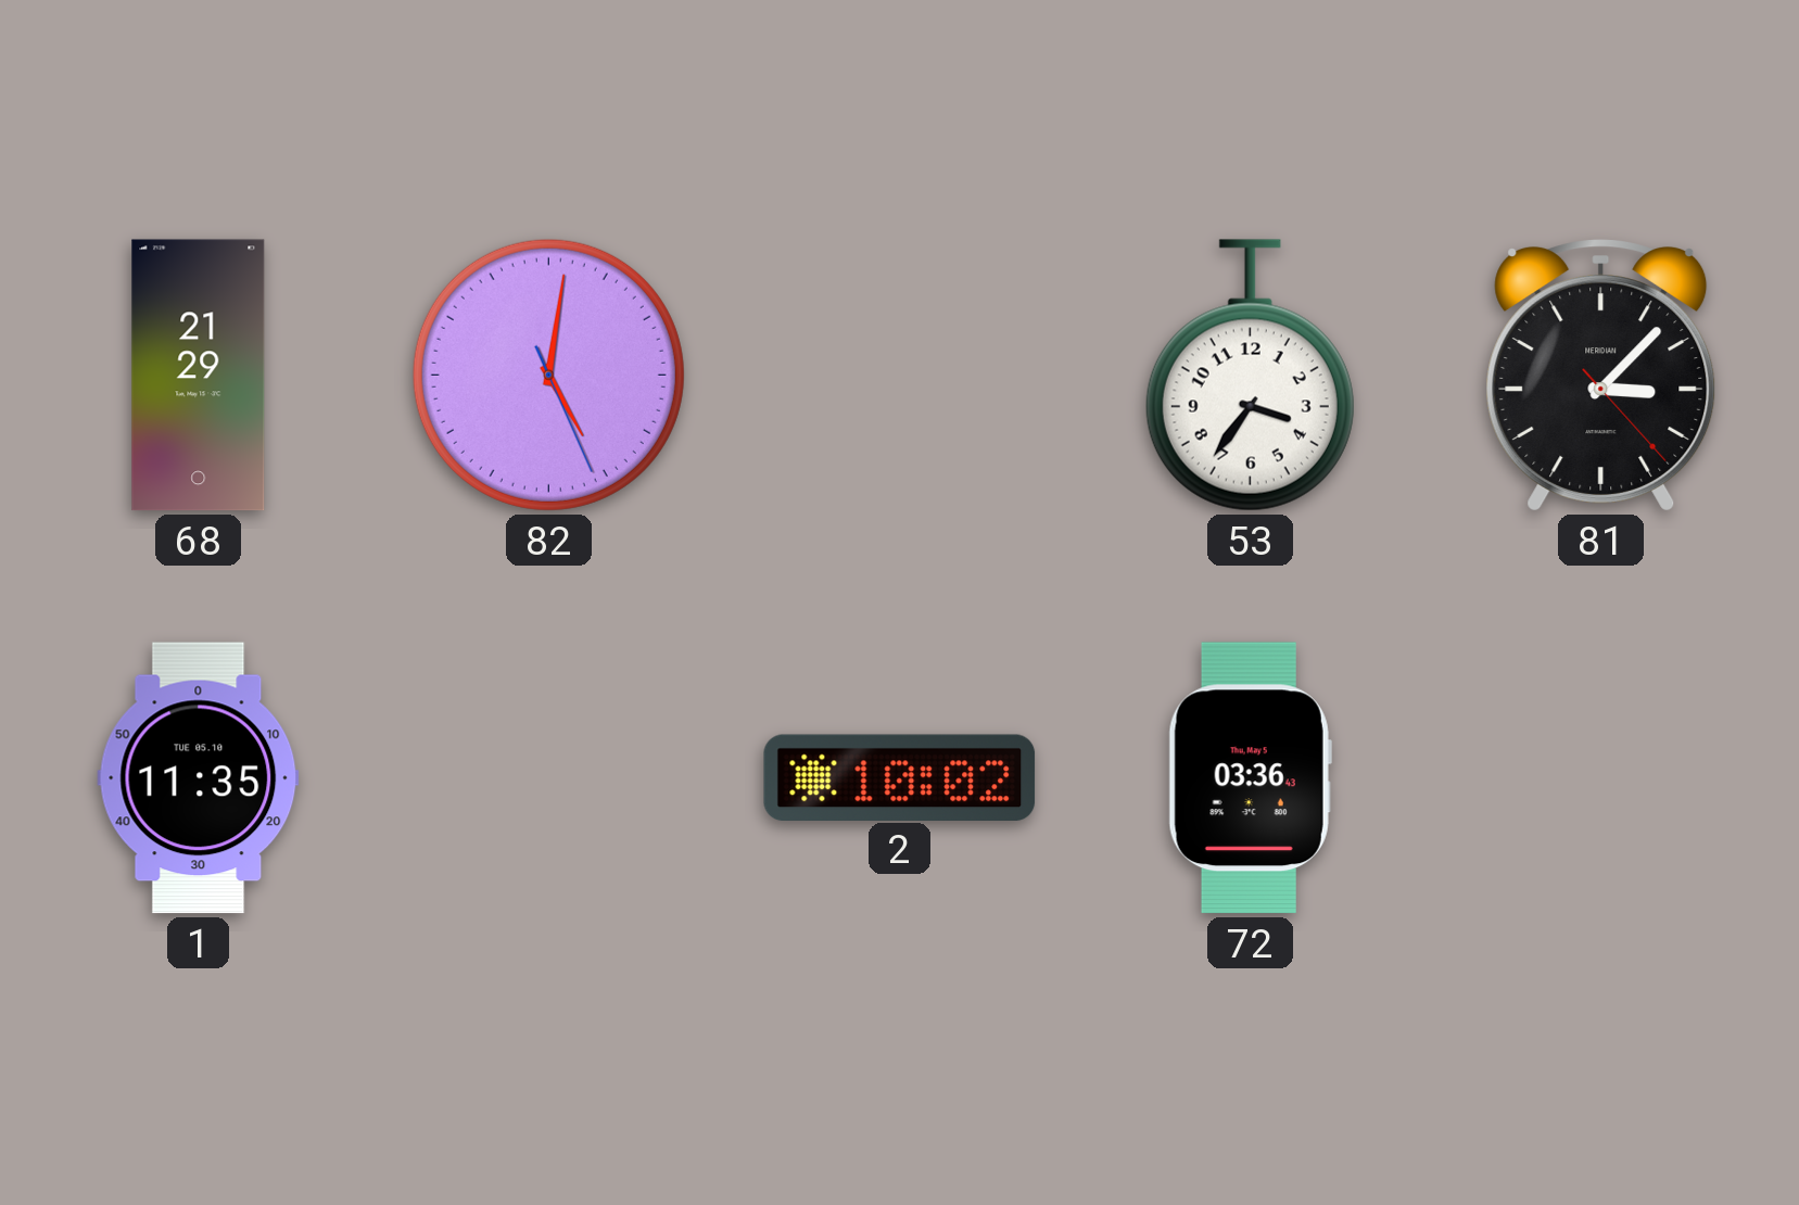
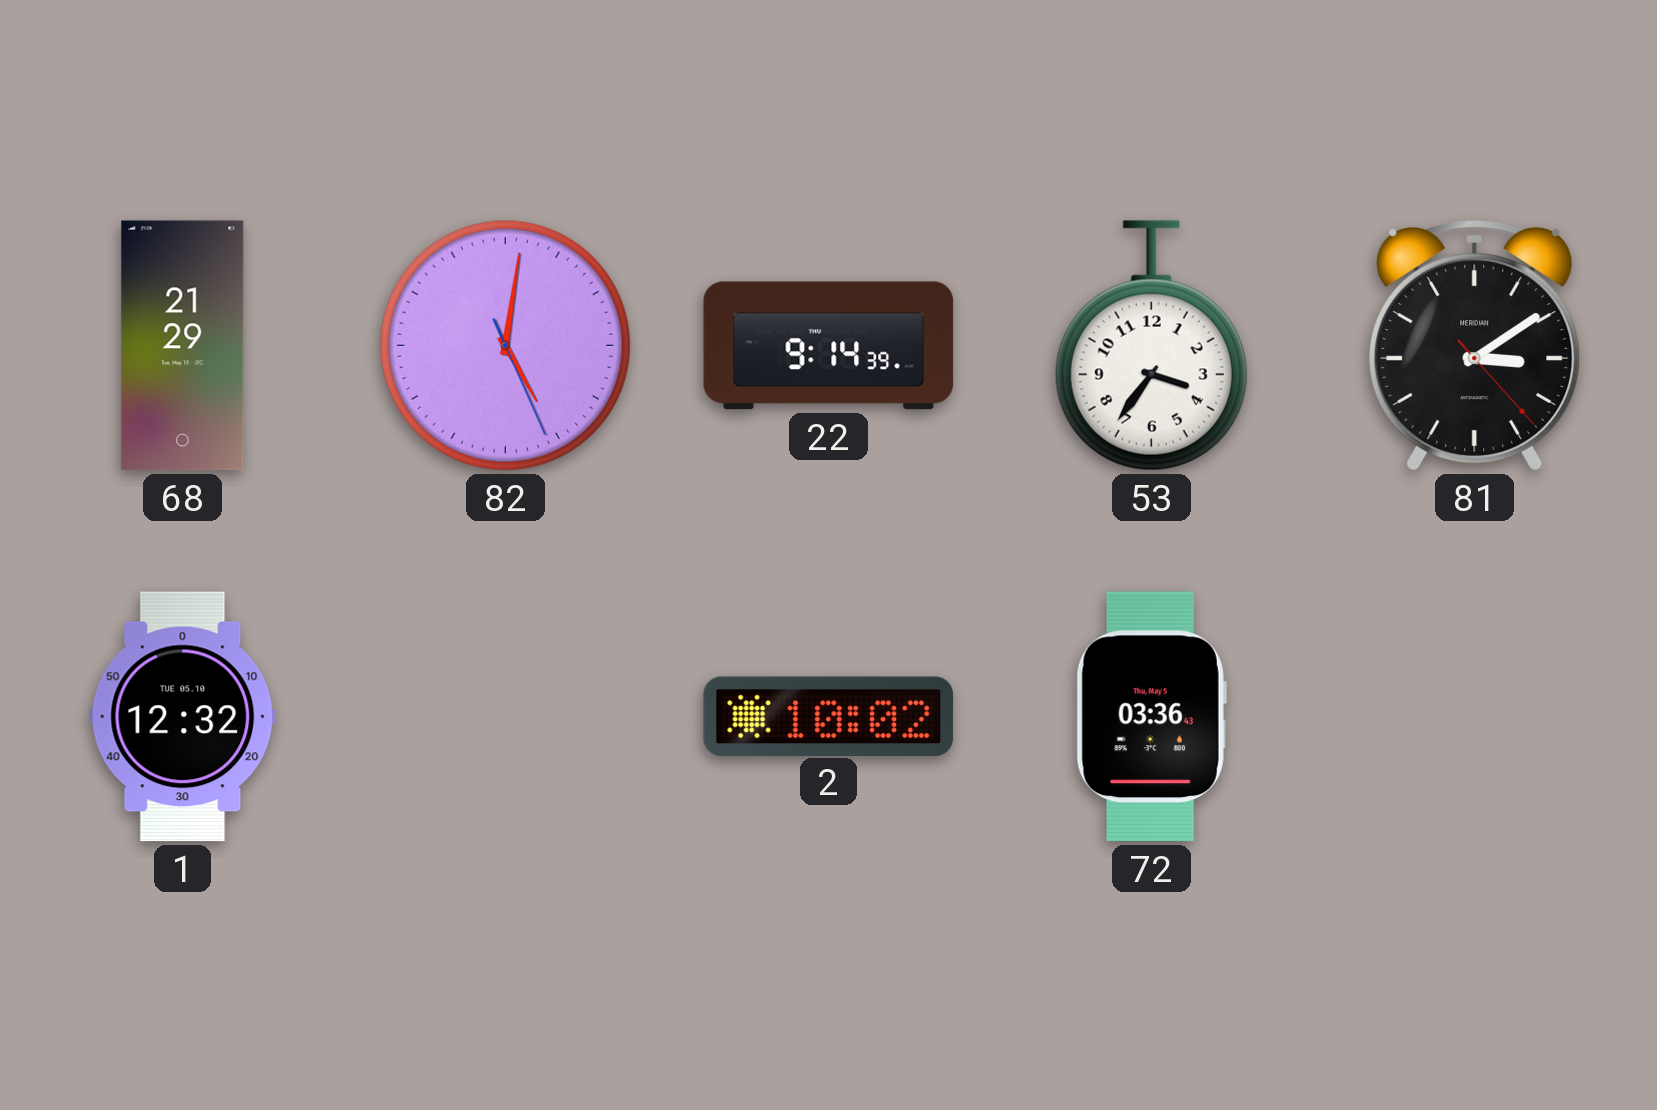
22: none -> 9:14 (829, 346)
81: 3:07 -> 3:09 (1475, 346)
1: 11:35 -> 12:32 (183, 717)
